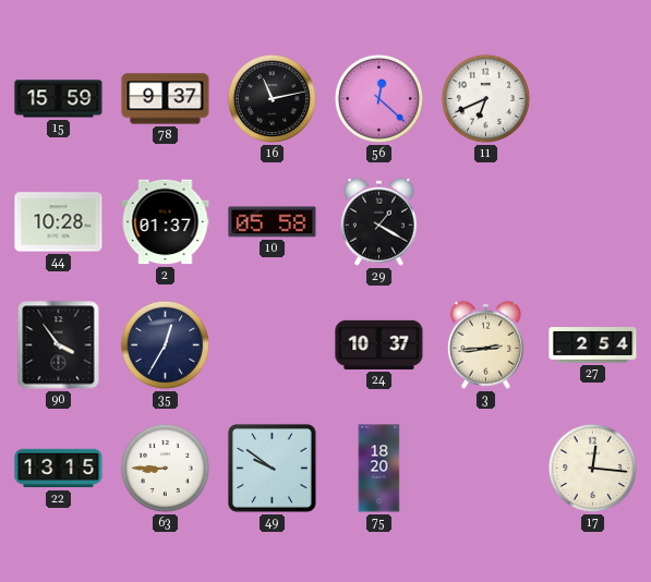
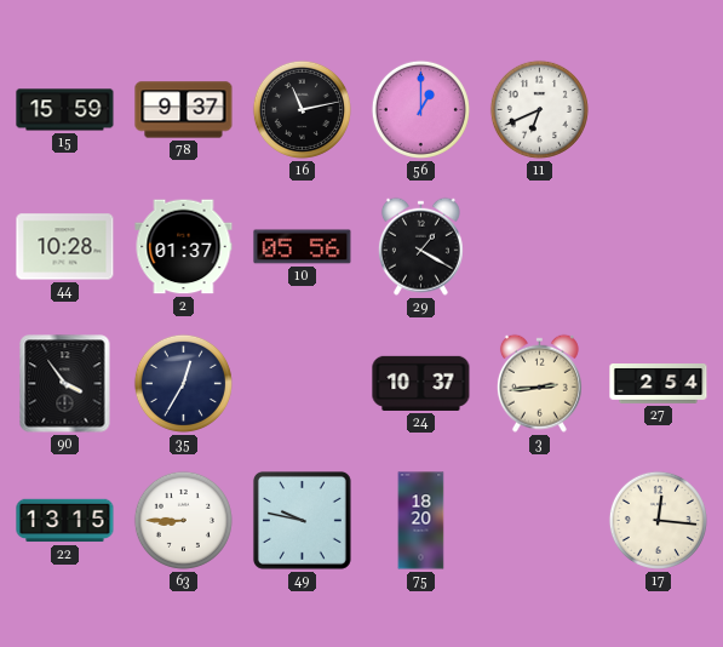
56: 12:22 -> 1:00 (420, 109)
10: 05:58 -> 05:56 (303, 247)
49: 9:51 -> 9:47 (303, 521)
